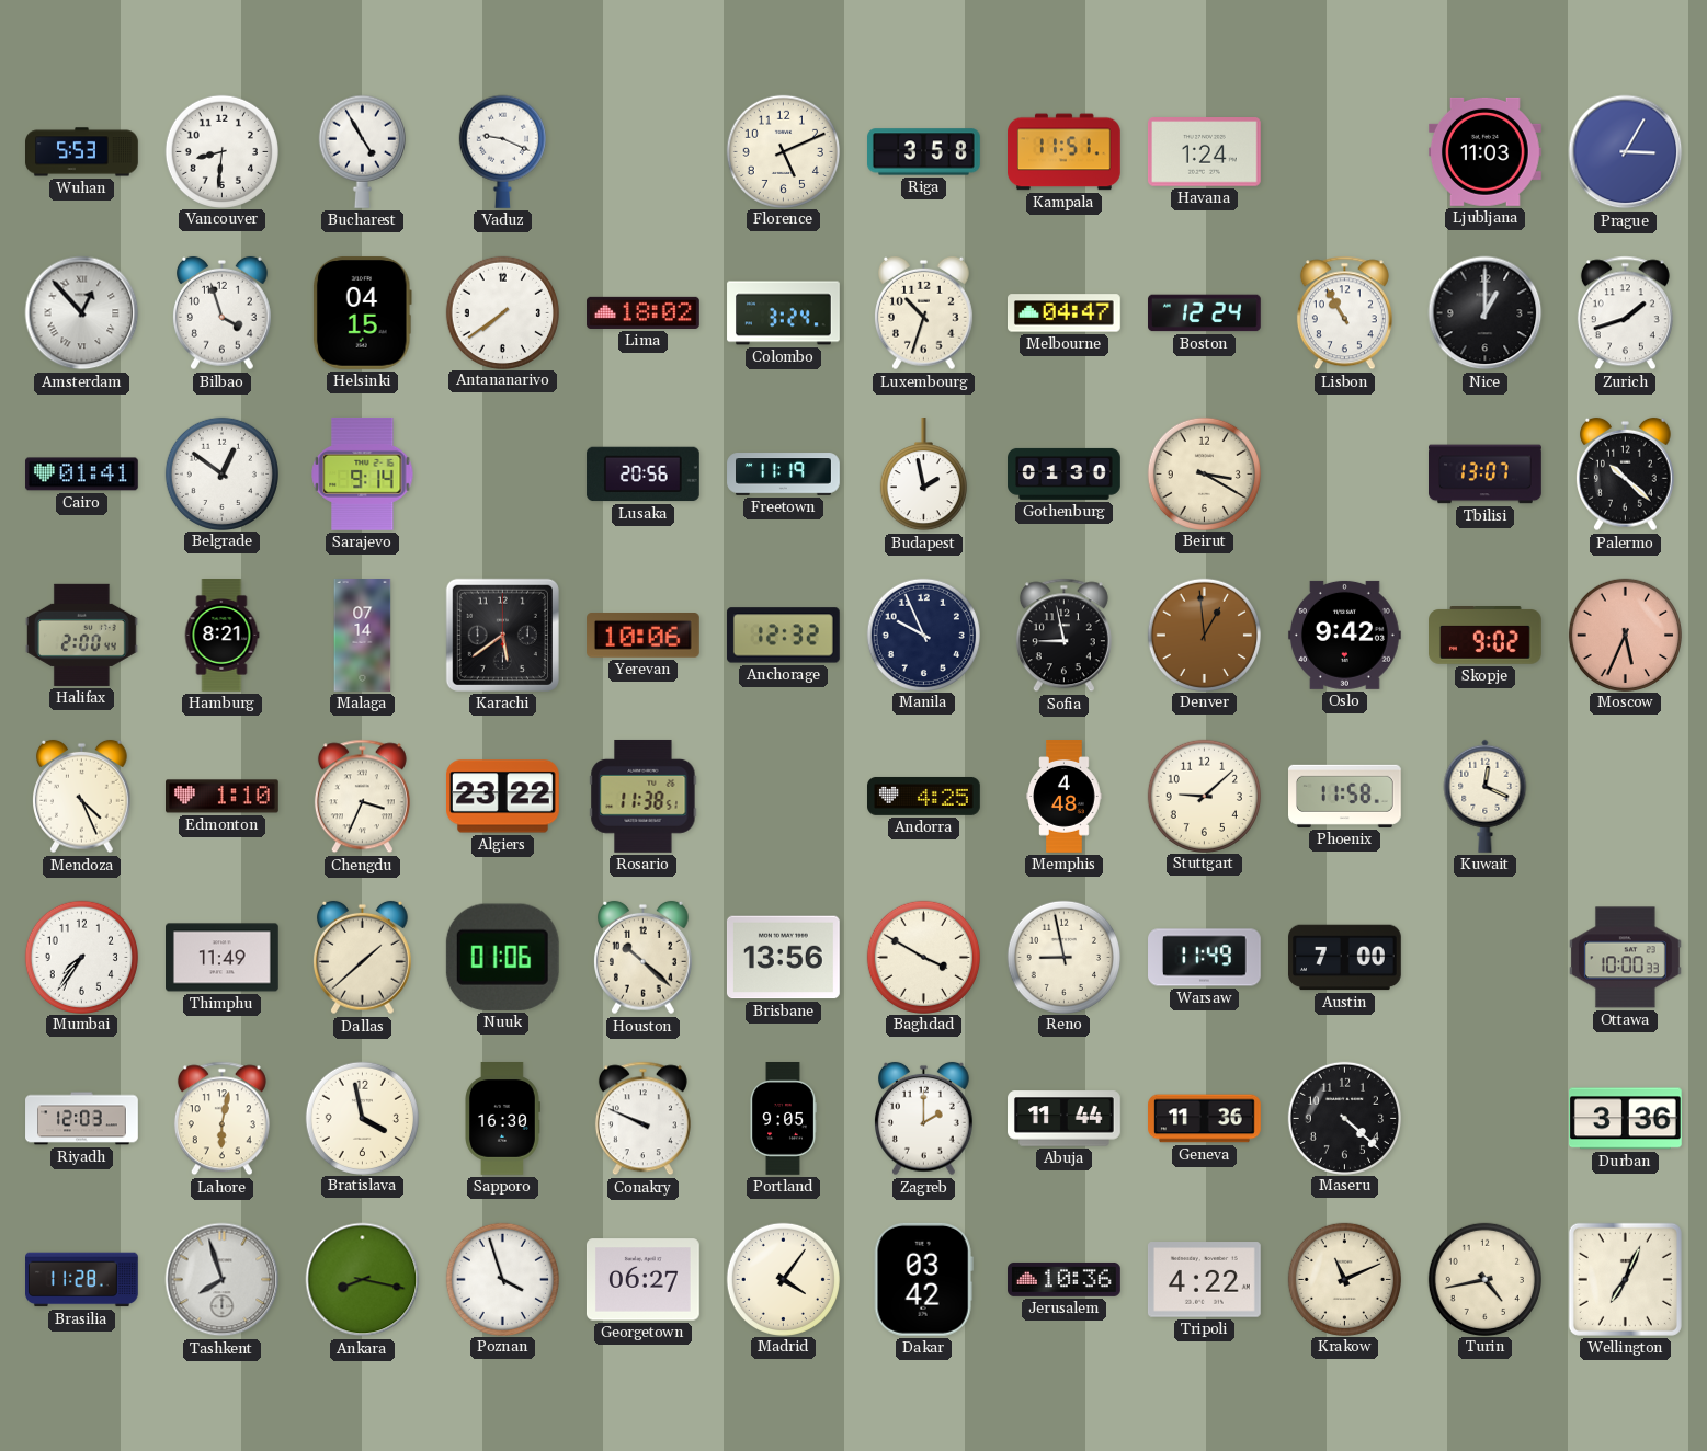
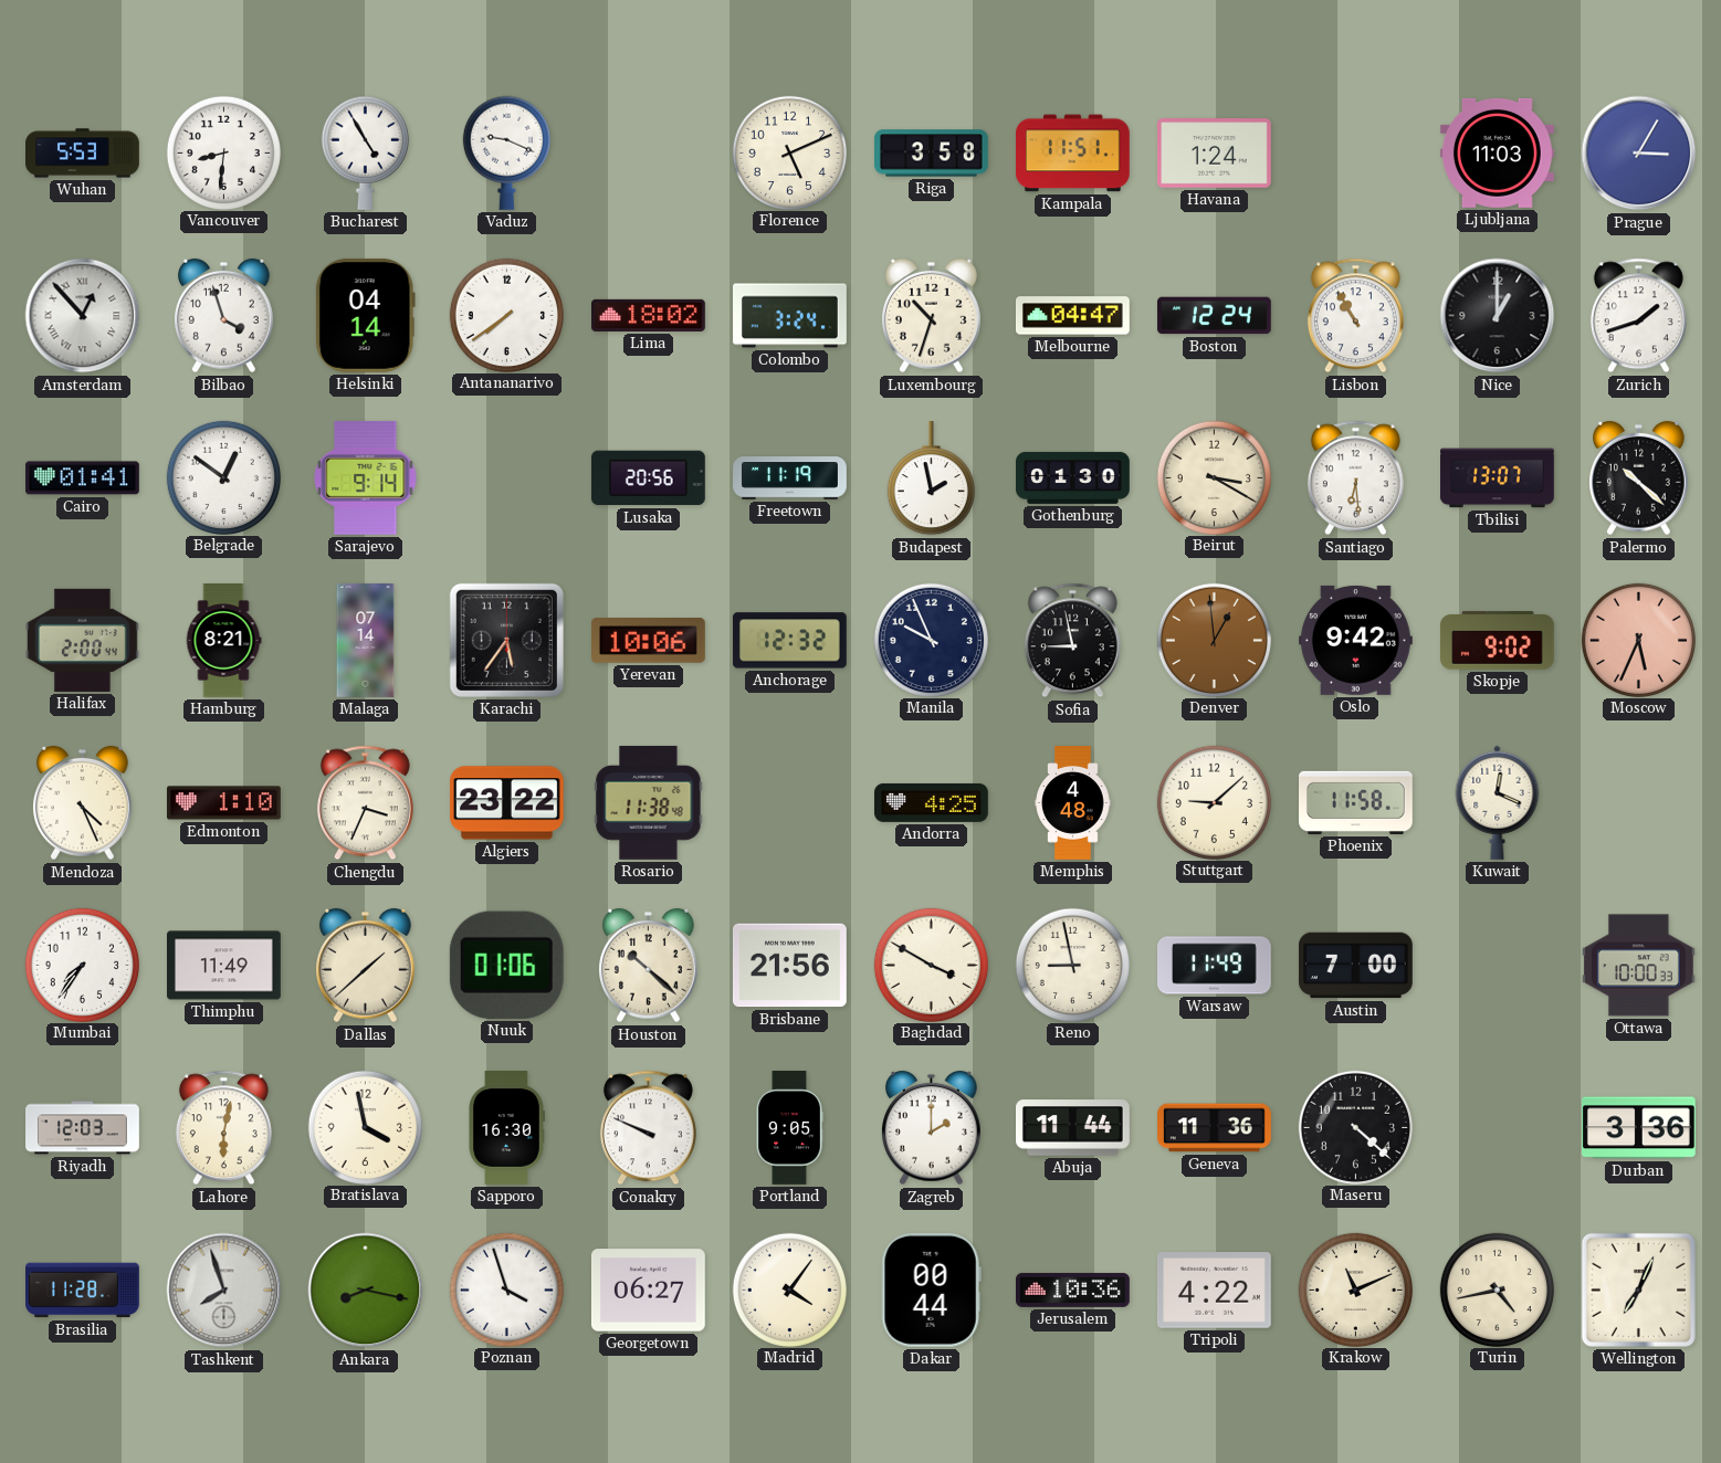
Helsinki: 04:15 -> 04:14 (365, 315)
Santiago: none -> 6:29 (1355, 478)
Karachi: 5:39 -> 5:36 (506, 640)
Rosario: 11:38:51 -> 11:38:48 (649, 802)
Brisbane: 13:56 -> 21:56 (789, 966)
Dakar: 03:42 -> 00:44 (931, 1290)
